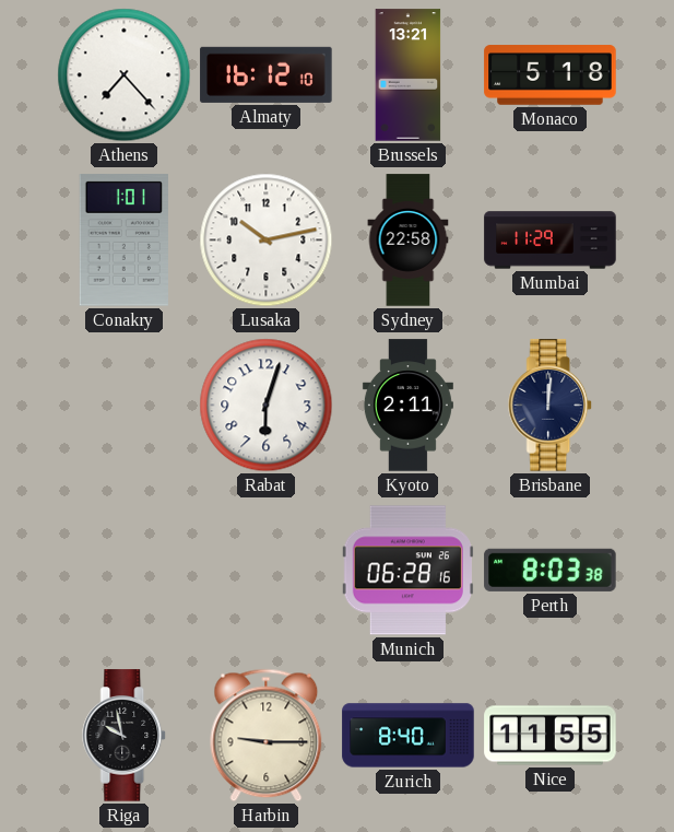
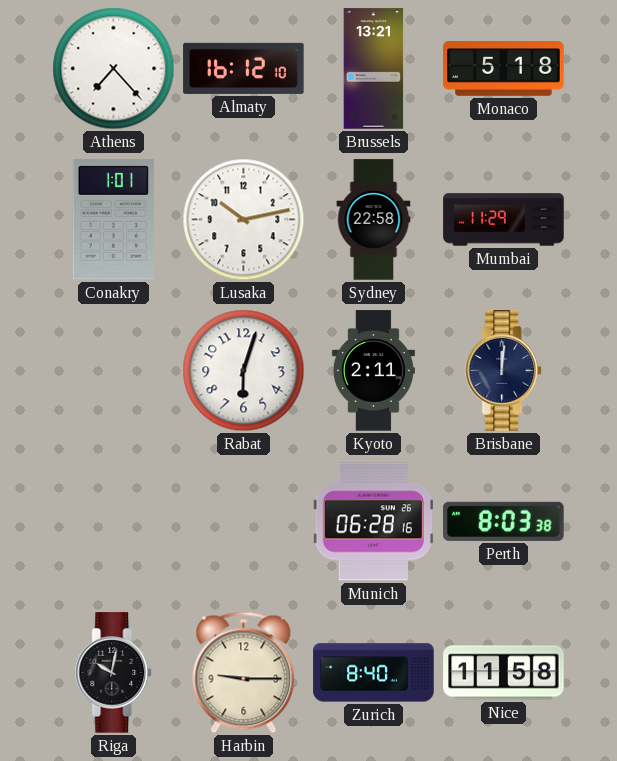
Riga: 9:58 -> 10:02 (114, 673)
Nice: 11:55 -> 11:58 (504, 673)
